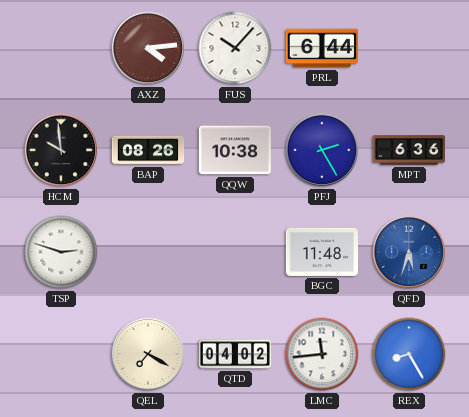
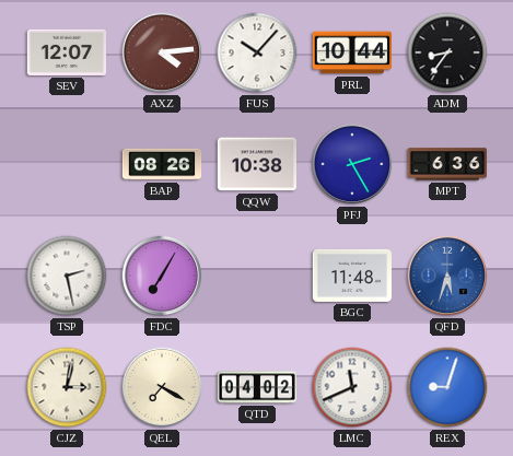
SEV: none -> 12:07 (66, 52)
PRL: 6:44 -> 10:44 (351, 52)
ADM: none -> 8:36 (447, 52)
HCM: 9:59 -> none (61, 150)
TSP: 2:48 -> 2:28 (67, 276)
FDC: none -> 7:05 (162, 276)
CJZ: none -> 3:02 (67, 387)
LMC: 11:44 -> 11:41 (352, 387)
REX: 8:25 -> 9:03 (447, 387)
